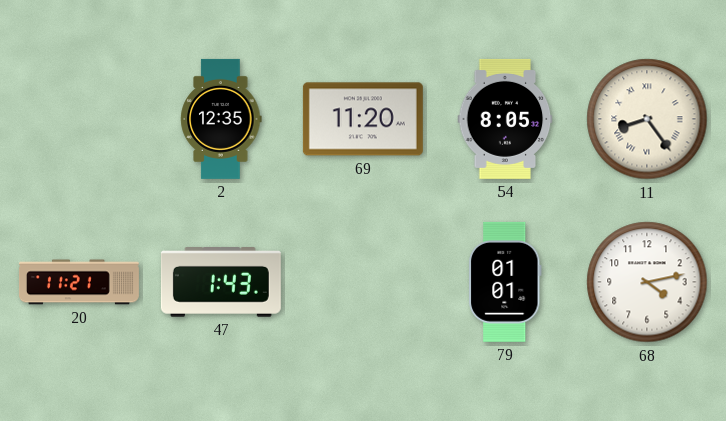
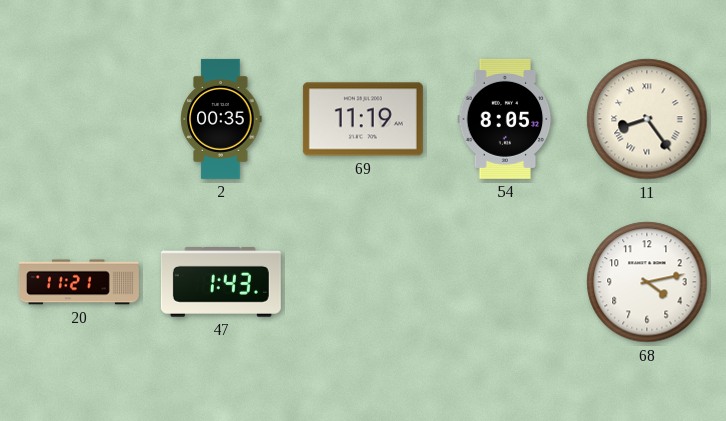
2: 12:35 -> 00:35 (221, 119)
69: 11:20 -> 11:19 (363, 119)
79: 01:01 -> none (506, 282)
